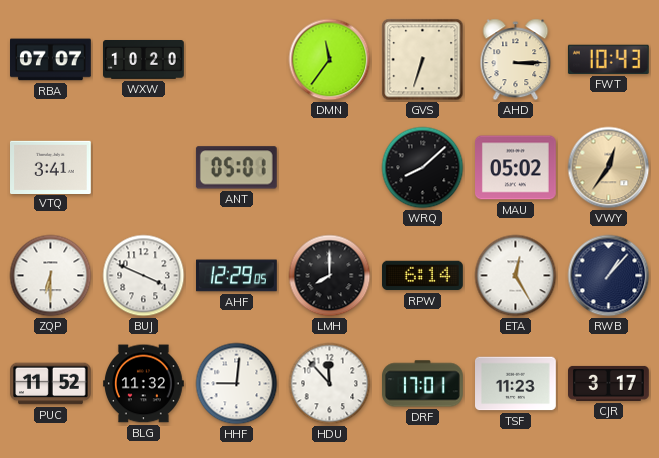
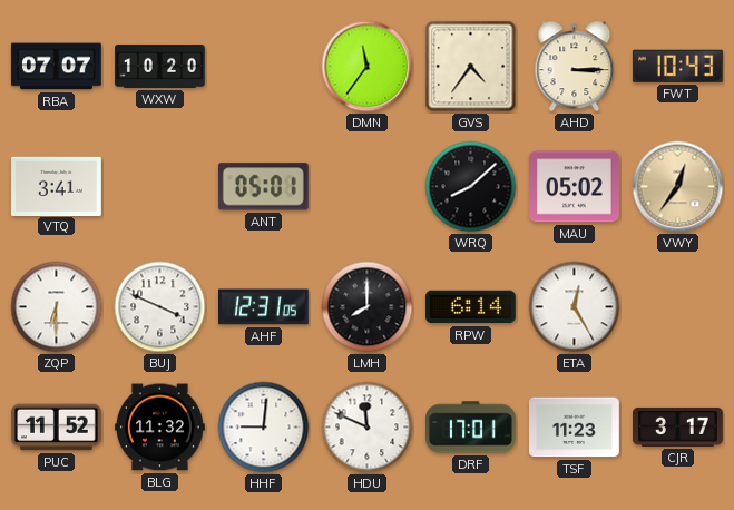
GVS: 6:33 -> 4:36 (471, 67)
AHF: 12:29 -> 12:31 (264, 307)
RWB: 1:07 -> none (609, 276)
HDU: 11:53 -> 11:49 (368, 428)
